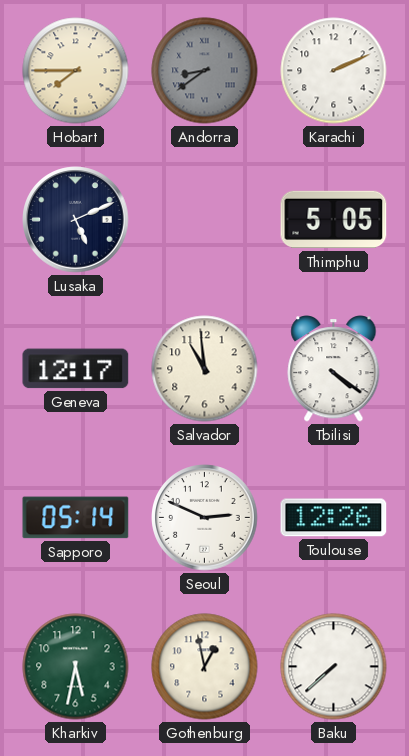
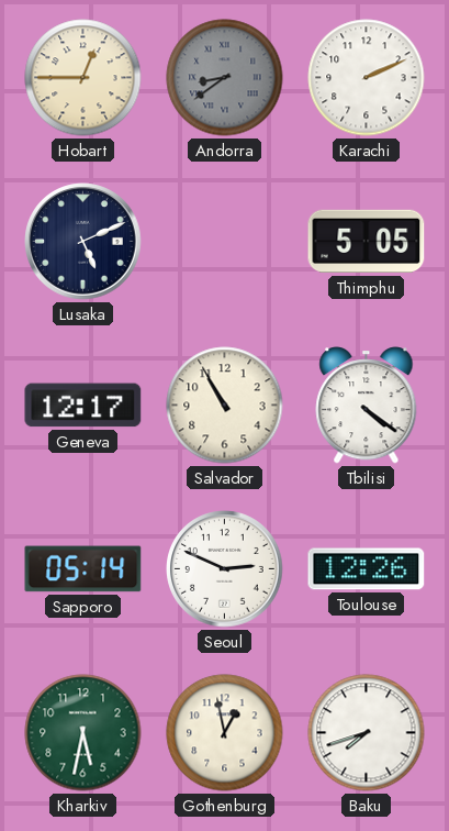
Hobart: 7:45 -> 12:45 (83, 78)
Salvador: 10:59 -> 10:55 (225, 406)
Baku: 7:38 -> 7:42 (367, 733)
